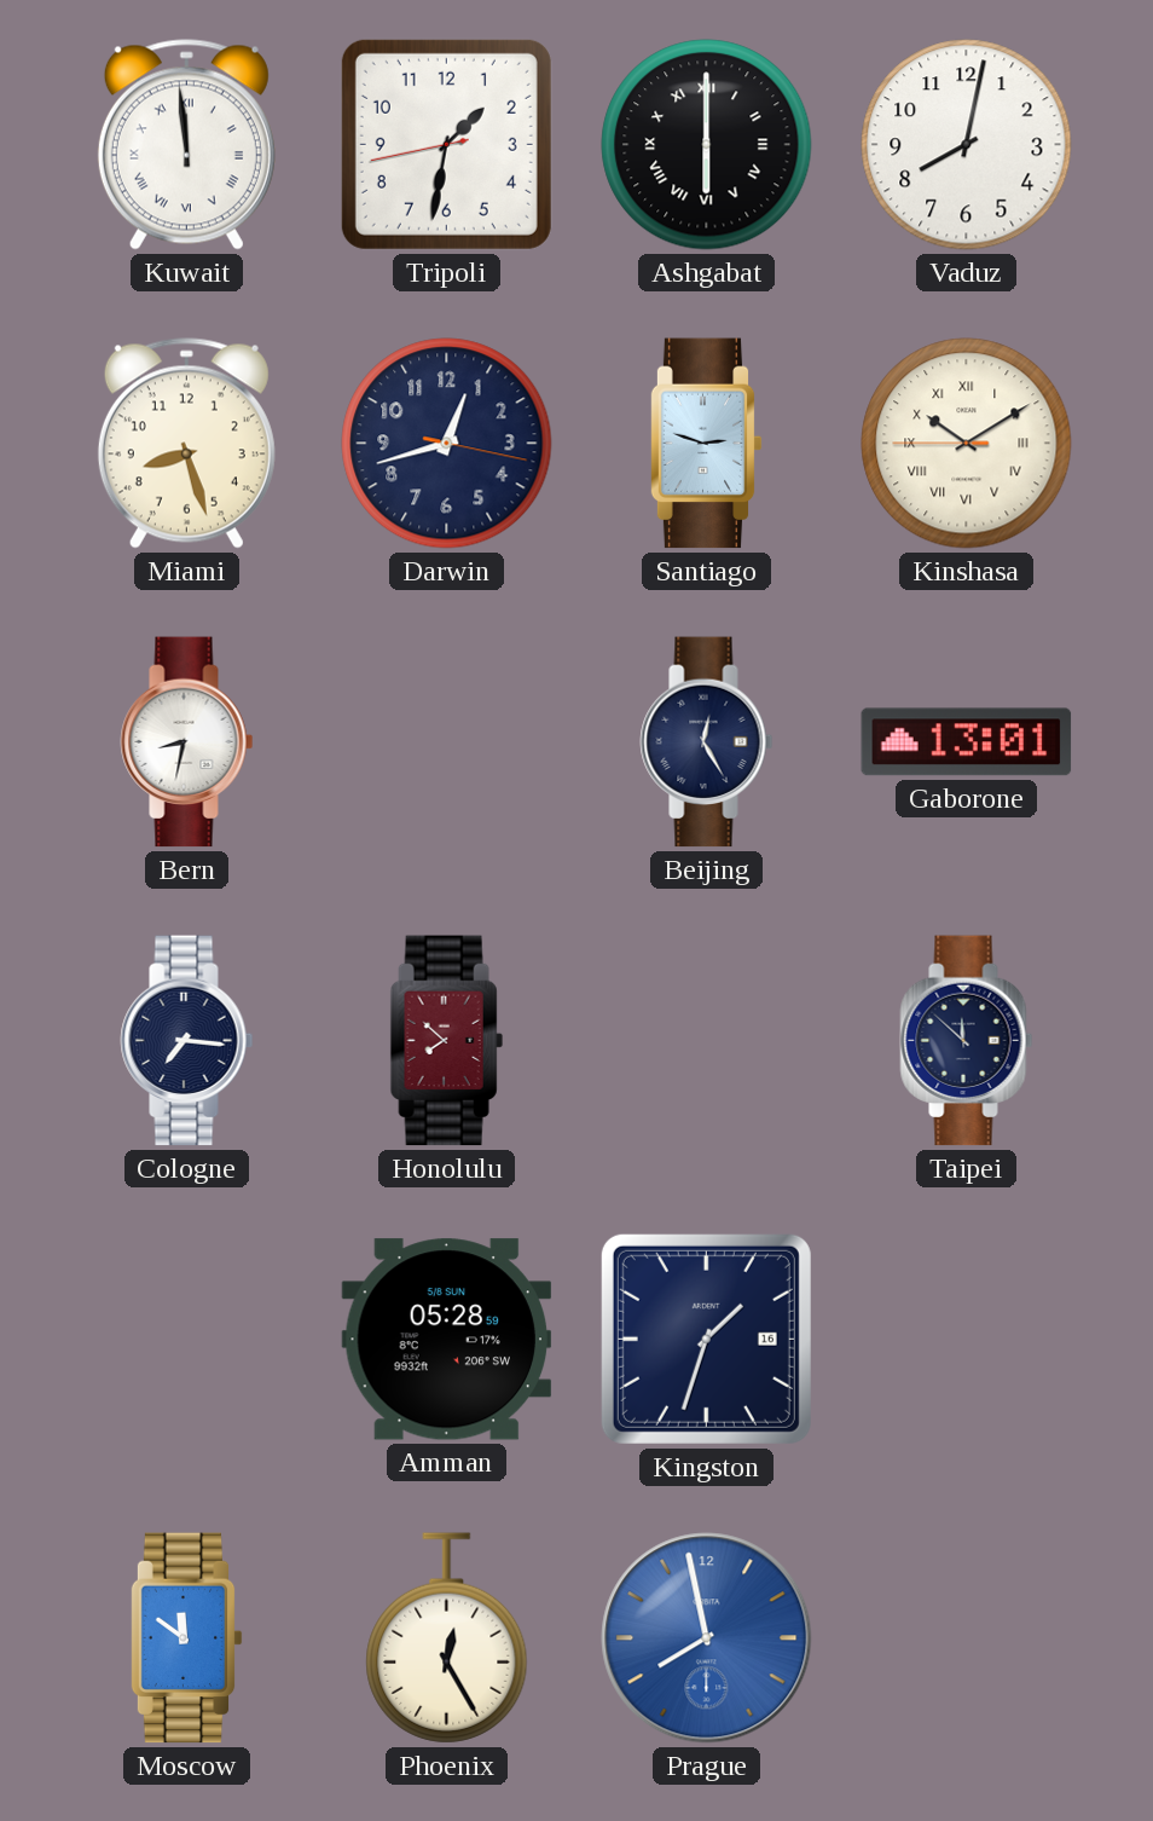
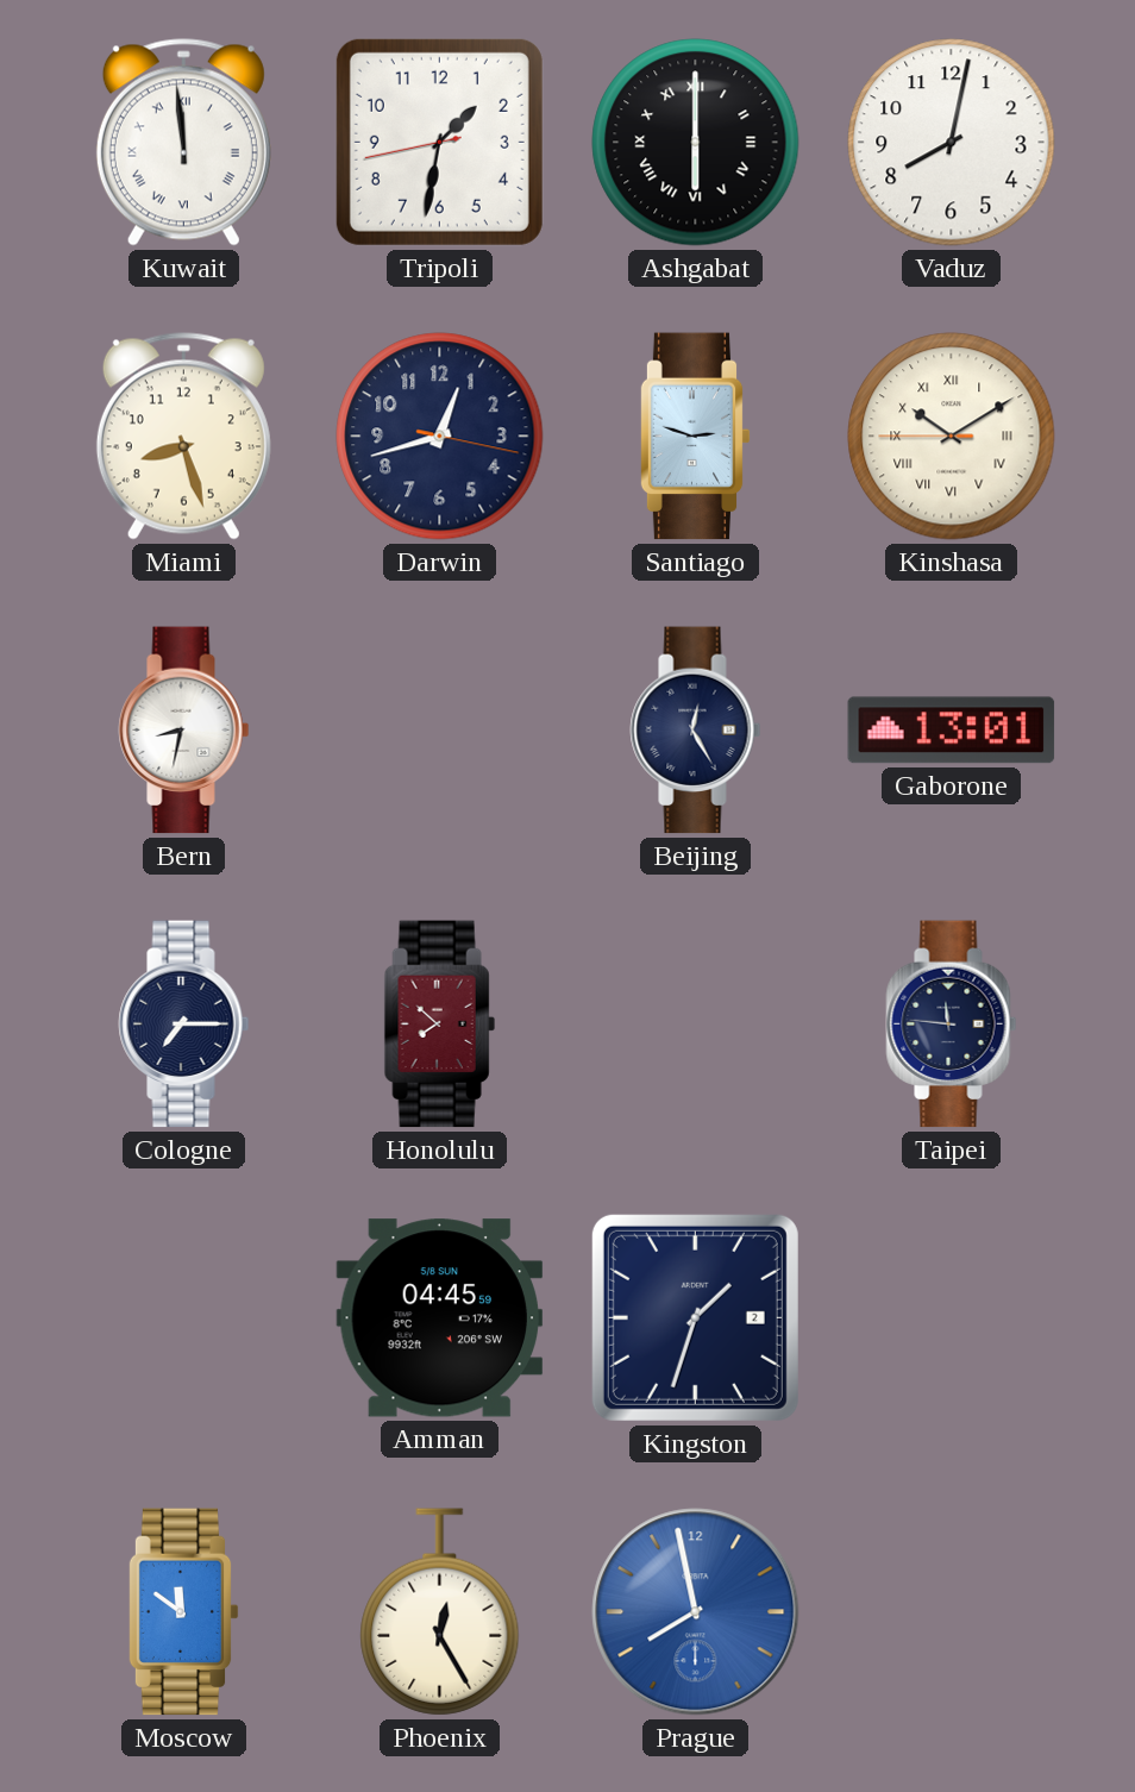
Cologne: 7:16 -> 7:15 (184, 1025)
Taipei: 11:52 -> 11:46 (952, 1025)
Amman: 05:28 -> 04:45 (440, 1318)
Kingston date: 16 -> 2 (695, 1317)
